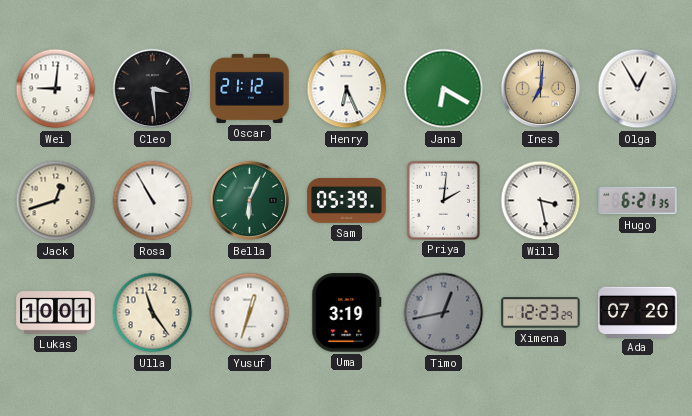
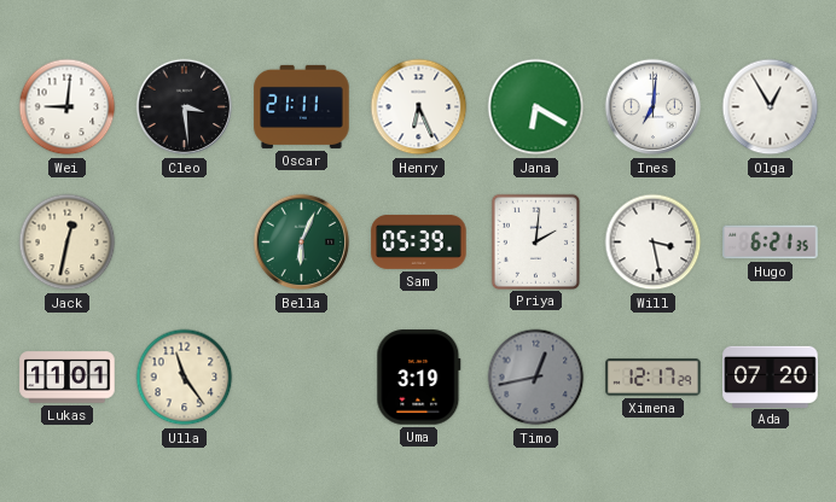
Oscar: 21:12 -> 21:11 (302, 106)
Ines dial: champagne -> white (654, 107)
Jack: 12:42 -> 12:32 (68, 243)
Rosa: 10:55 -> none (153, 201)
Lukas: 10:01 -> 11:01 (68, 378)
Yusuf: 12:33 -> none (250, 313)
Ximena: 12:23 -> 12:17 (654, 378)
